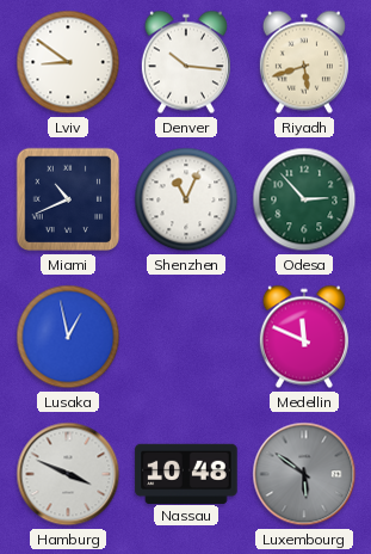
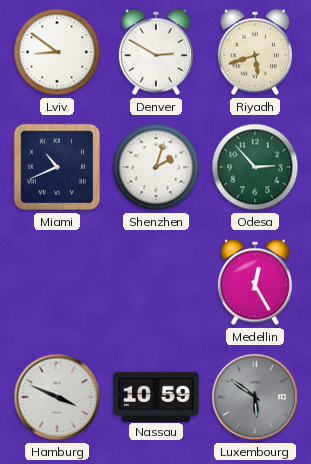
Denver: 10:16 -> 2:50 (156, 52)
Shenzhen: 11:04 -> 2:03 (156, 167)
Lusaka: 12:58 -> none (68, 337)
Medellin: 11:49 -> 12:25 (255, 282)
Nassau: 10:48 -> 10:59 (156, 396)
